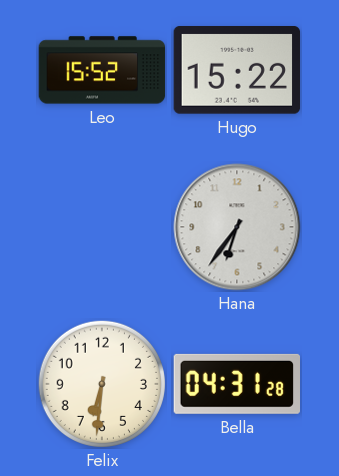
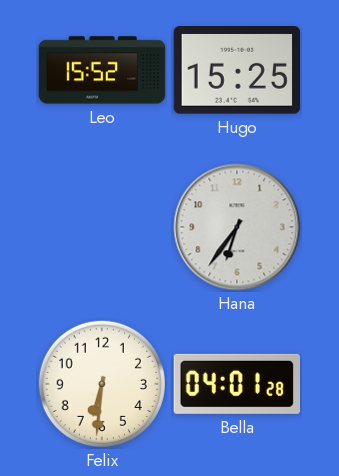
Hugo: 15:22 -> 15:25 (237, 71)
Bella: 04:31 -> 04:01 (237, 384)
